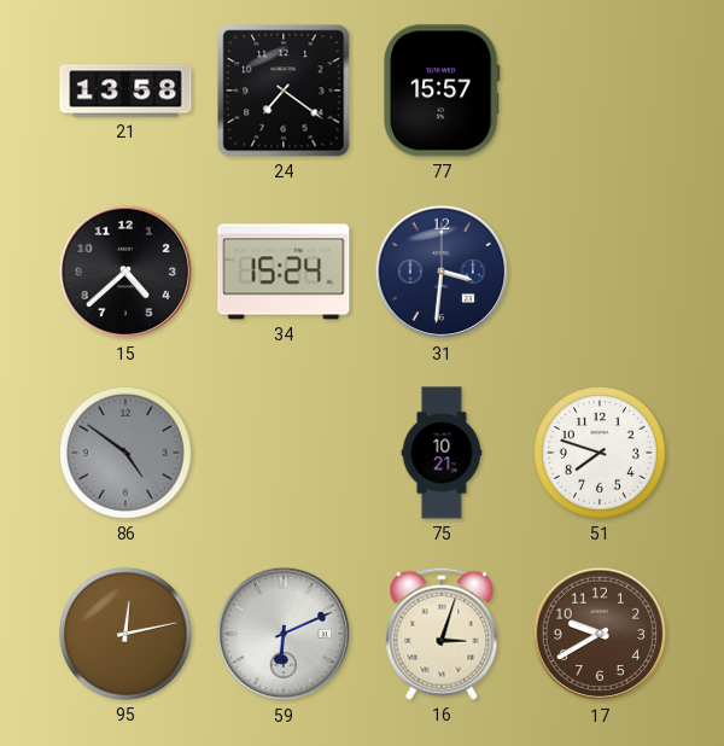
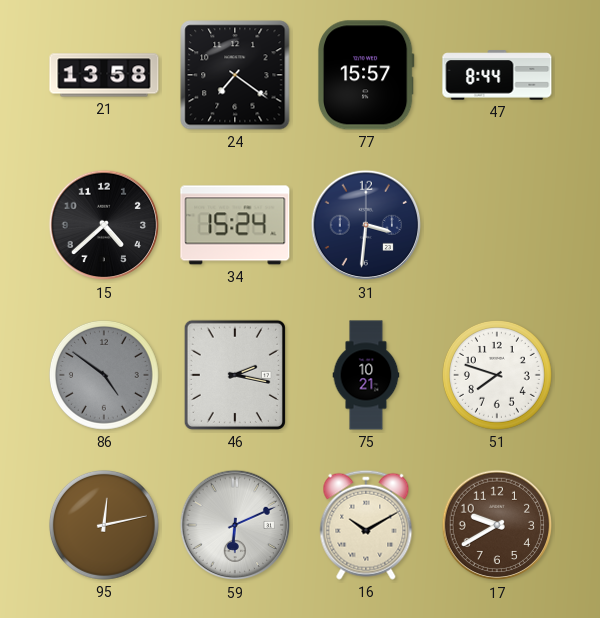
47: none -> 8:44 (497, 75)
46: none -> 2:17 (235, 375)
16: 3:03 -> 10:10 (366, 525)
